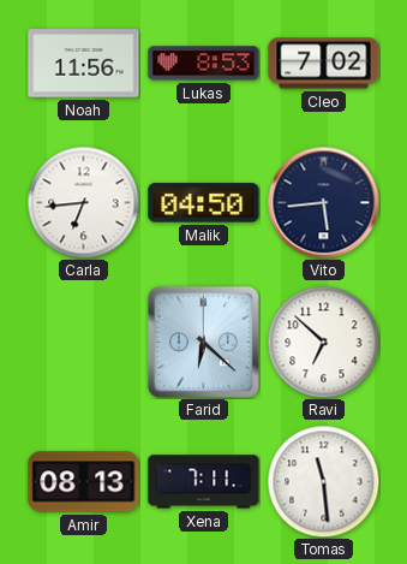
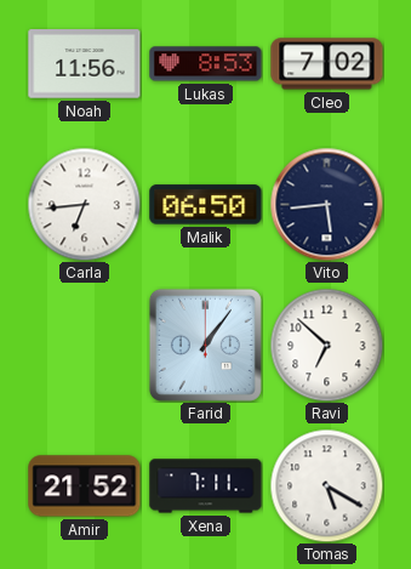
Malik: 04:50 -> 06:50 (206, 205)
Farid: 6:22 -> 1:06 (205, 345)
Amir: 08:13 -> 21:52 (85, 487)
Tomas: 11:29 -> 5:20 (326, 485)
